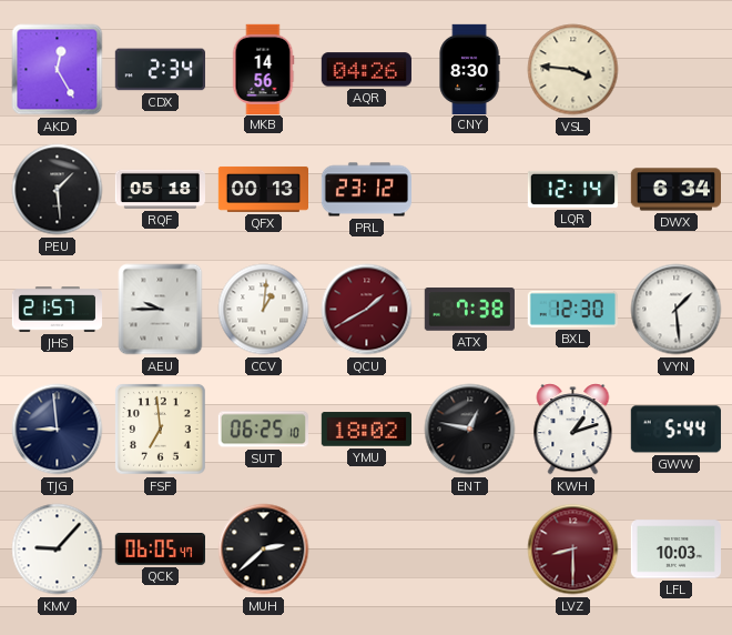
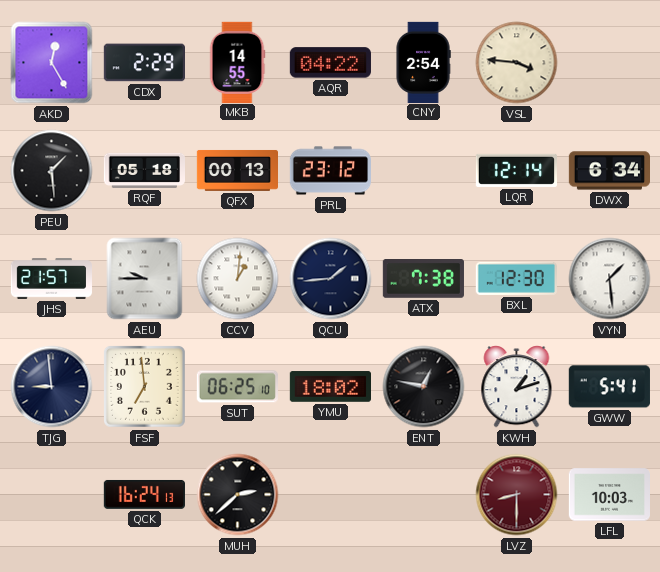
CDX: 2:34 -> 2:29 (144, 63)
MKB: 14:56 -> 14:55 (237, 62)
AQR: 04:26 -> 04:22 (330, 63)
CNY: 8:30 -> 2:54 (423, 62)
QCU: 1:40 -> 1:44 (331, 279)
QCU dial: burgundy -> navy (331, 279)
GWW: 5:44 -> 5:41 (609, 387)
KMV: 9:07 -> none (58, 550)
QCK: 06:05 -> 16:24 (144, 494)
